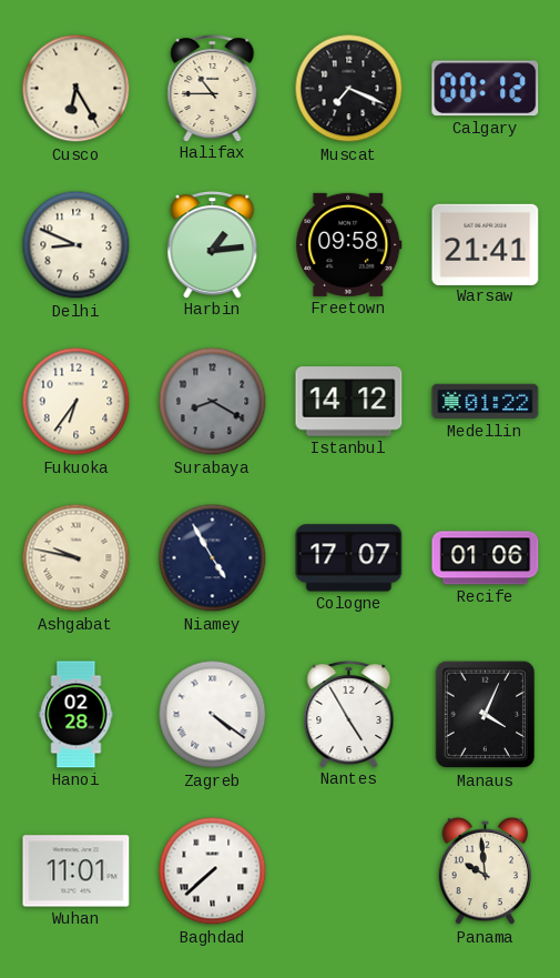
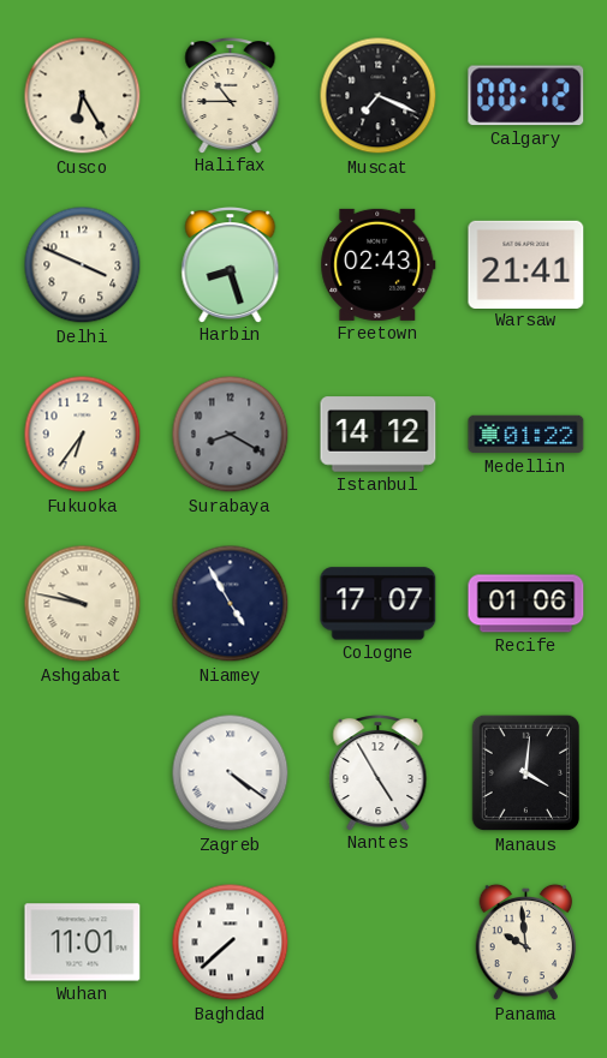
Delhi: 8:49 -> 3:49 (83, 265)
Harbin: 1:14 -> 8:27 (231, 265)
Freetown: 09:58 -> 02:43 (379, 264)
Hanoi: 02:28 -> none (77, 715)
Manaus: 4:04 -> 4:01 (526, 773)
